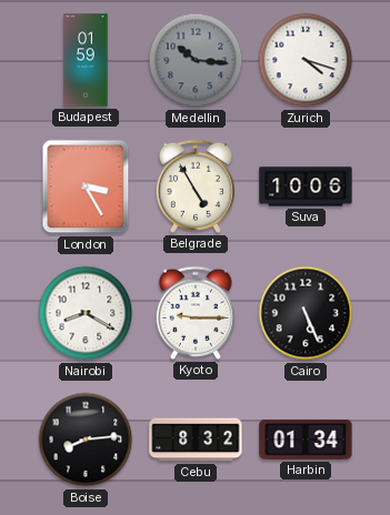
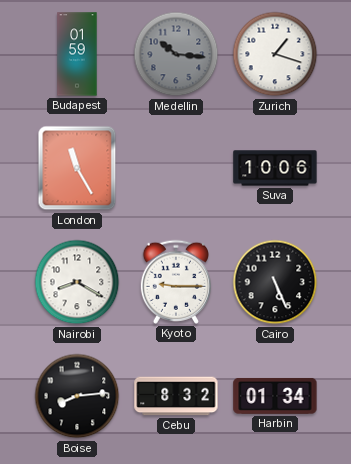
Zurich: 4:18 -> 1:18 (275, 54)
London: 3:25 -> 11:25 (77, 168)
Belgrade: 4:55 -> none (196, 186)
